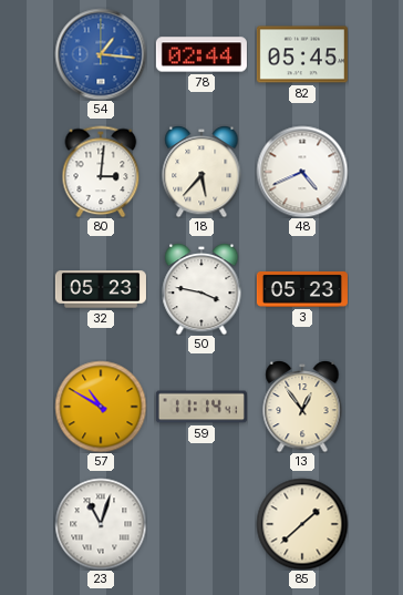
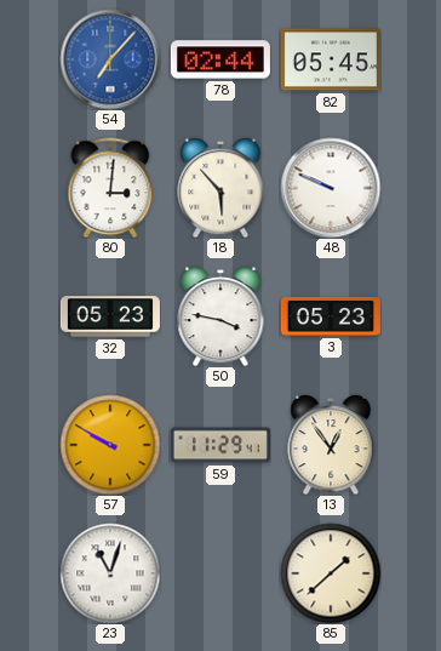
54: 1:16 -> 7:07 (110, 59)
18: 5:37 -> 5:53 (220, 188)
48: 4:41 -> 9:49 (331, 188)
57: 10:50 -> 9:50 (110, 445)
59: 11:14 -> 11:29 (220, 445)
